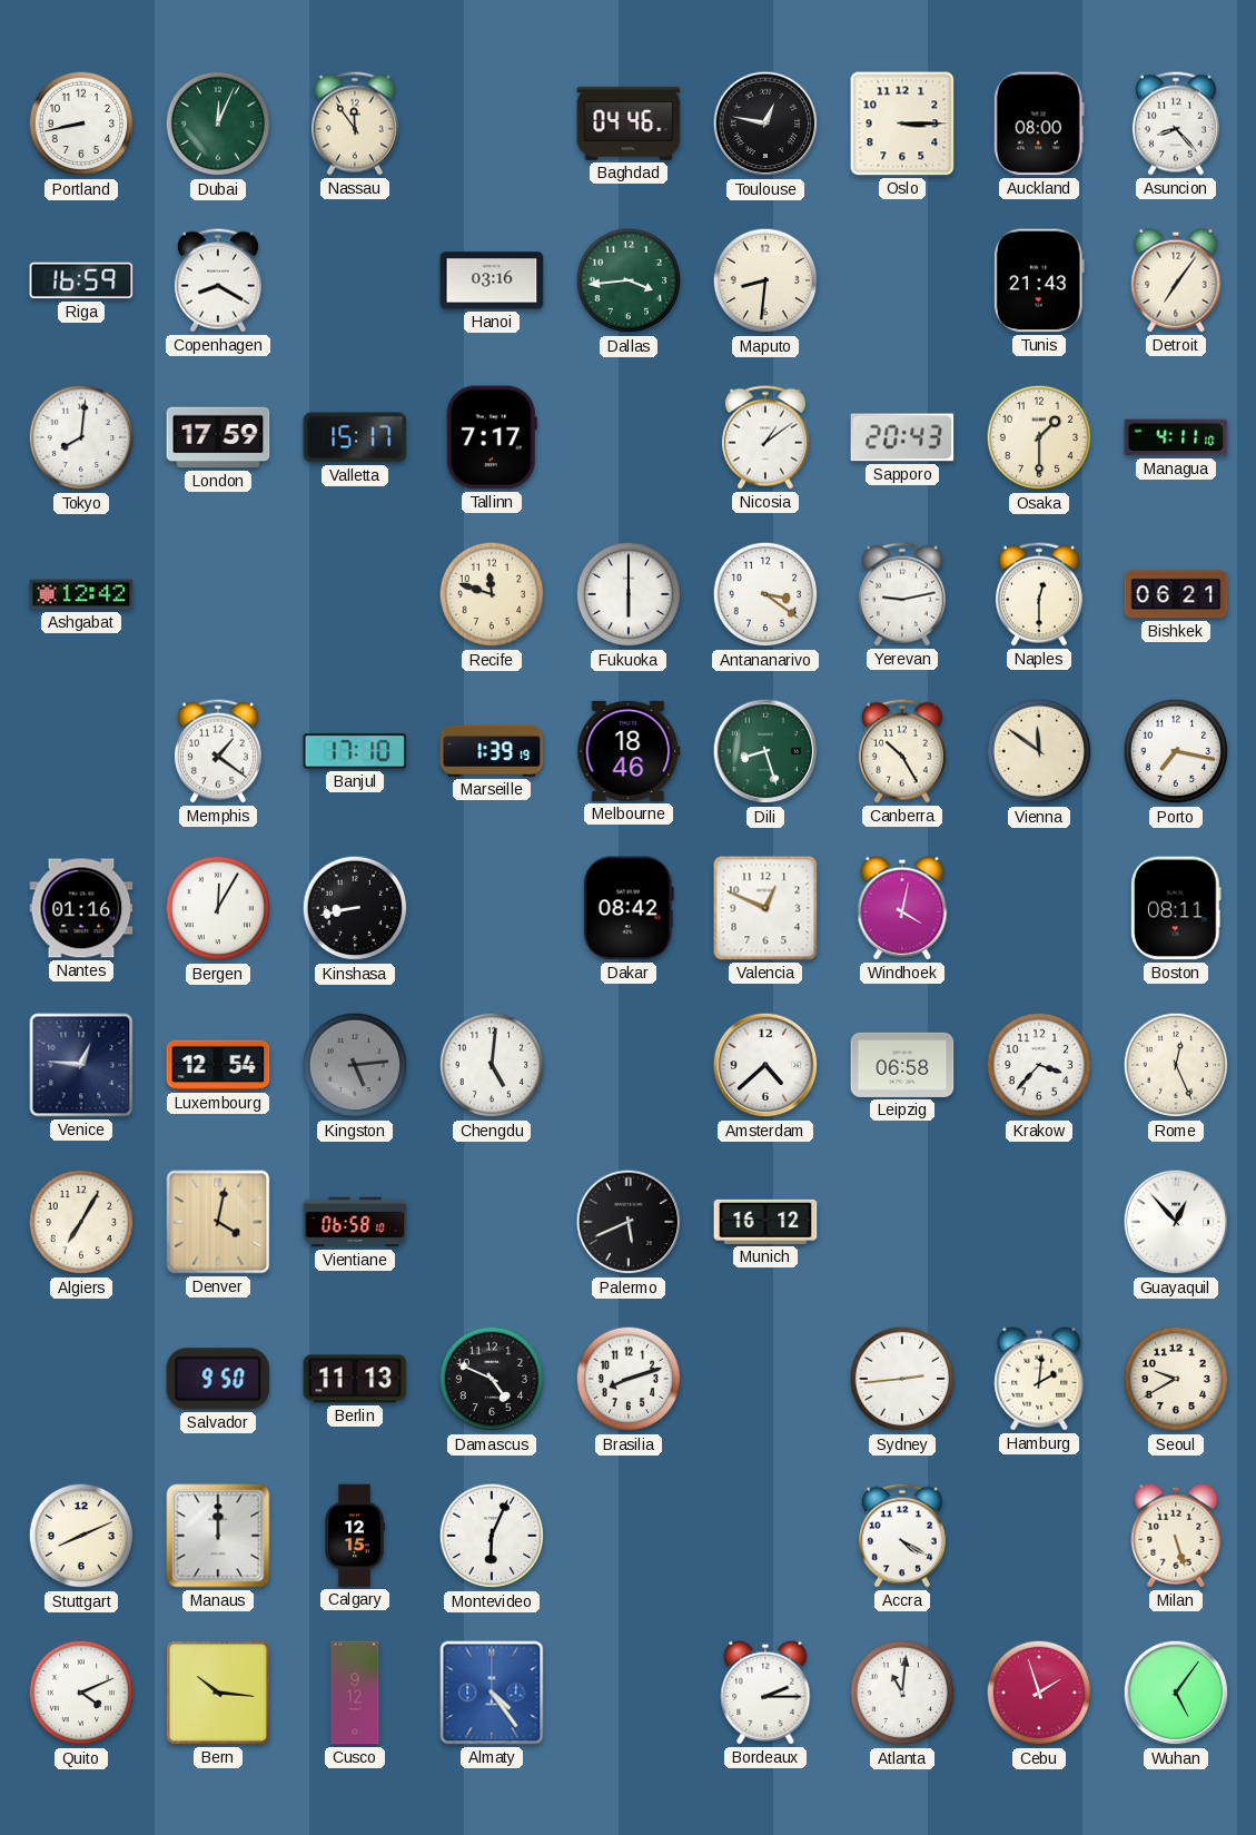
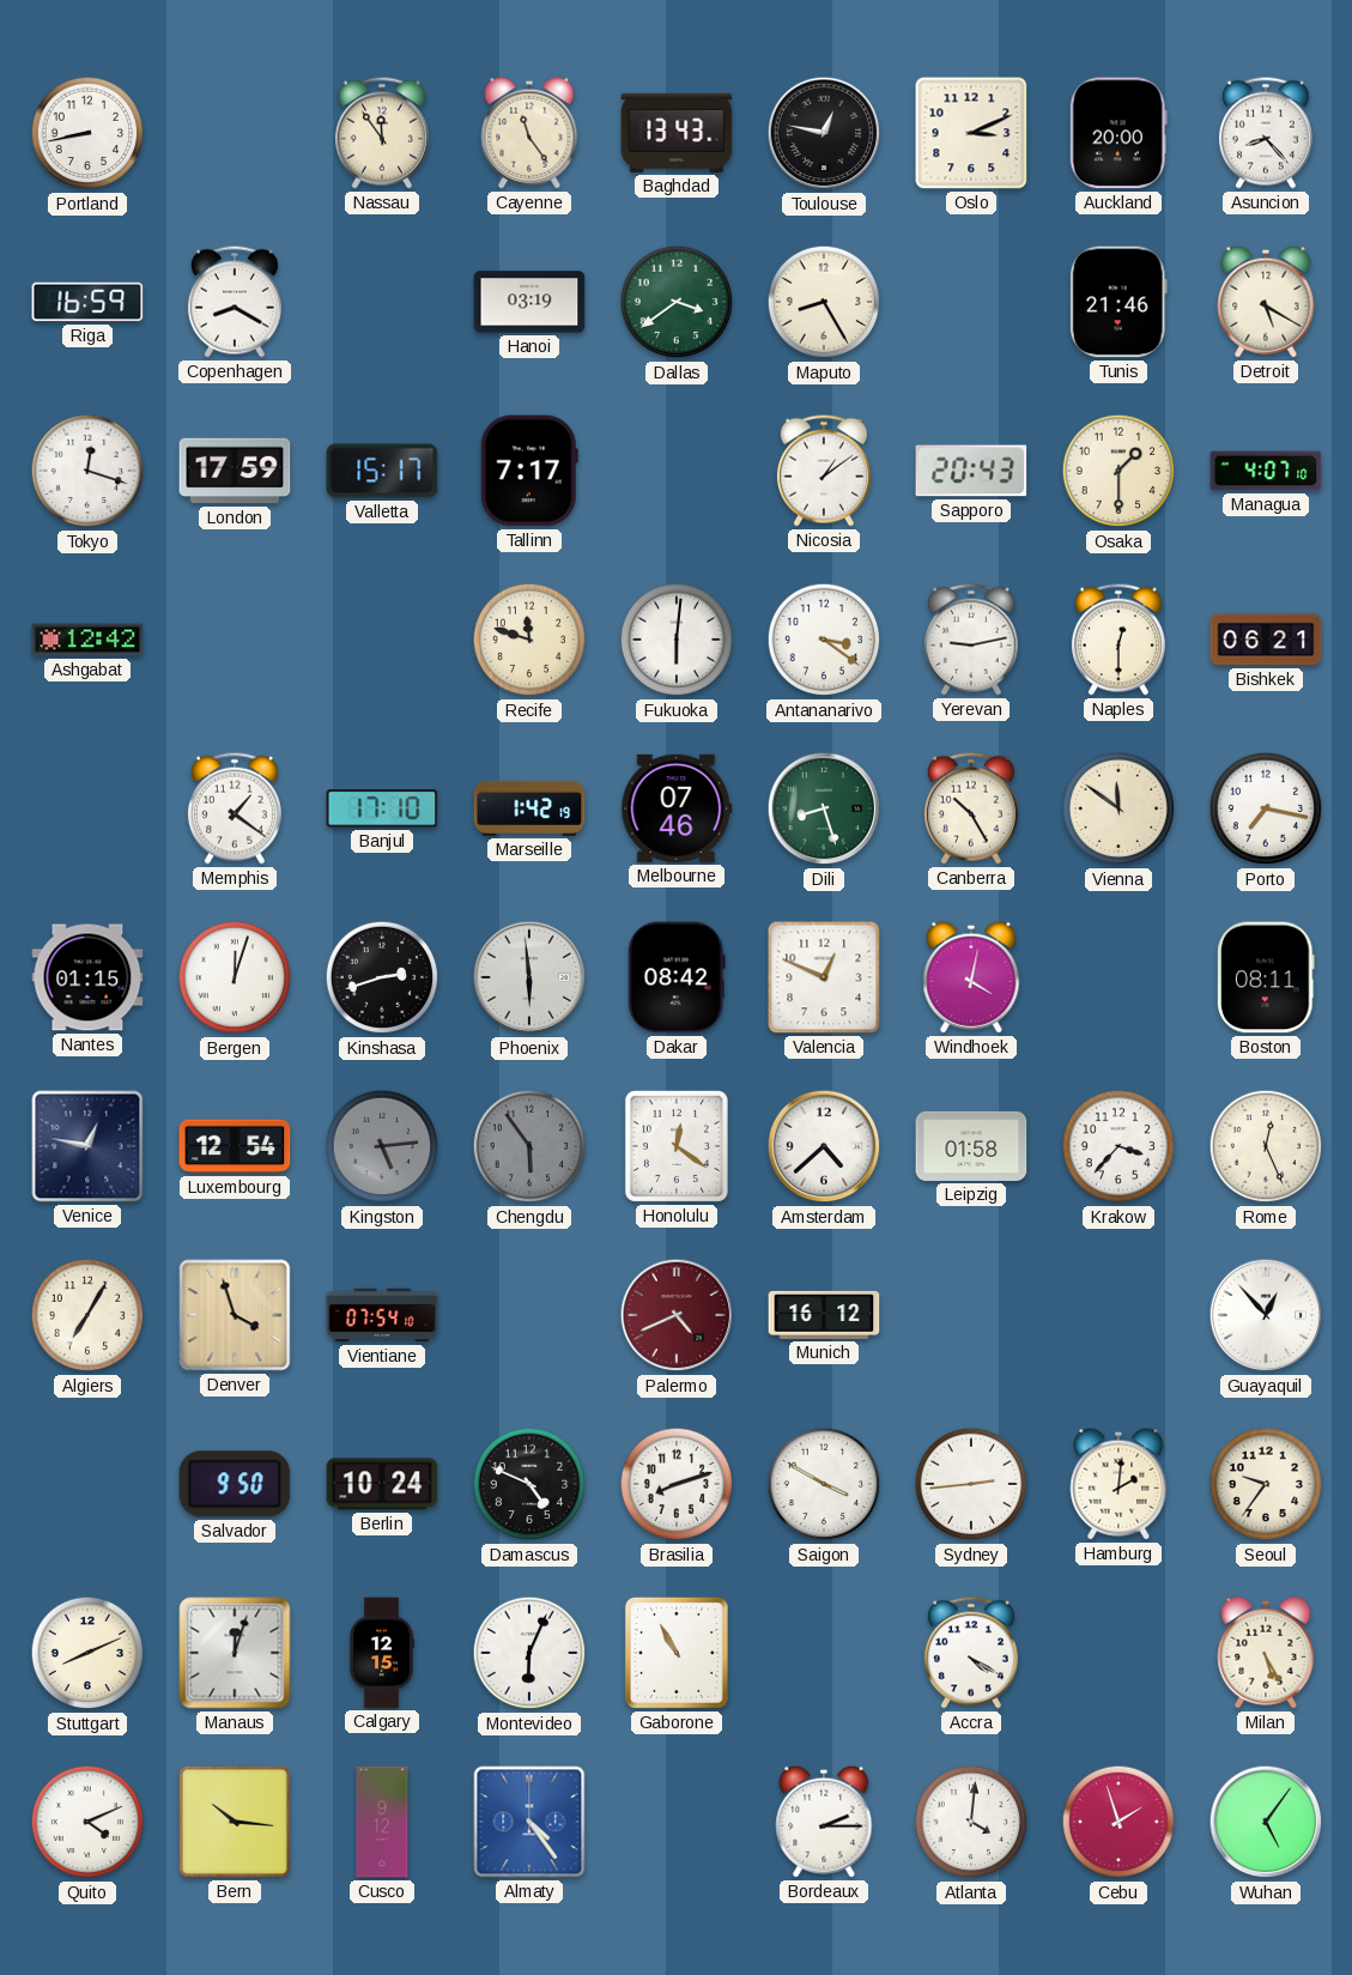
Dubai: 12:04 -> none (218, 124)
Cayenne: none -> 11:24 (529, 133)
Baghdad: 04:46 -> 13:43 (677, 133)
Oslo: 3:15 -> 3:11 (971, 133)
Auckland: 08:00 -> 20:00 (1118, 133)
Hanoi: 03:16 -> 03:19 (529, 302)
Dallas: 3:44 -> 3:39 (677, 302)
Maputo: 8:31 -> 8:25 (824, 302)
Tunis: 21:43 -> 21:46 (1118, 302)
Detroit: 7:06 -> 5:20 (1266, 302)
Tokyo: 8:01 -> 12:18 (87, 471)
Managua: 4:11 -> 4:07 (1266, 471)
Fukuoka: 6:00 -> 6:01 (677, 640)
Marseille: 1:39 -> 1:42 (529, 808)
Melbourne: 18:46 -> 07:46 (677, 808)
Nantes: 01:16 -> 01:15 (87, 977)
Bergen: 12:05 -> 12:03 (235, 977)
Kinshasa: 8:43 -> 2:42 (382, 977)
Phoenix: none -> 5:59 (529, 977)
Venice: 12:46 -> 12:47 (87, 1146)
Chengdu: 5:01 -> 5:54 (529, 1146)
Chengdu dial: white -> grey (529, 1146)
Honolulu: none -> 12:21 (677, 1146)
Leipzig: 06:58 -> 01:58 (971, 1146)
Denver: 4:02 -> 3:57 (235, 1315)
Vientiane: 06:58 -> 07:54 (382, 1315)
Palermo: 5:41 -> 4:41 (677, 1315)
Palermo dial: black -> burgundy (677, 1315)
Berlin: 11:13 -> 10:24 (382, 1484)
Saigon: none -> 3:50 (824, 1484)
Seoul: 9:40 -> 9:36 (1266, 1484)
Manaus: 12:00 -> 12:03 (235, 1653)
Gaborone: none -> 10:55 (677, 1653)
Milan: 5:27 -> 5:25 (1266, 1653)
Atlanta: 11:01 -> 4:01 (971, 1822)
